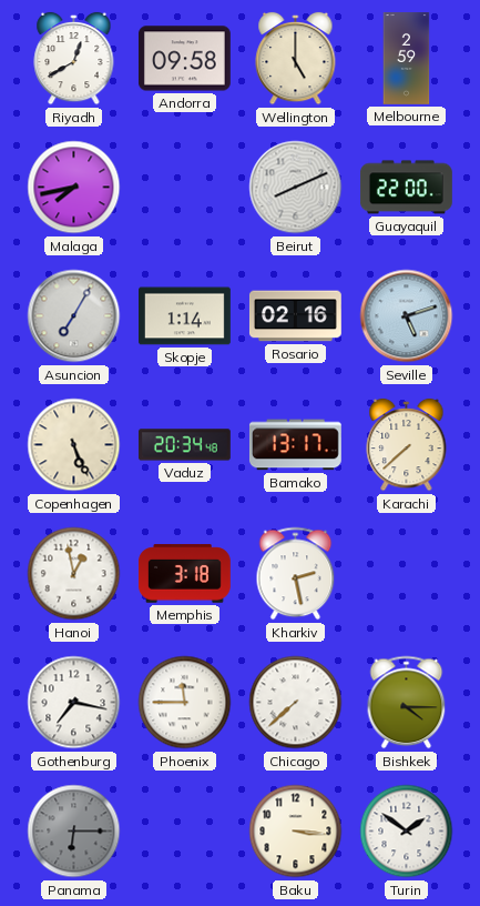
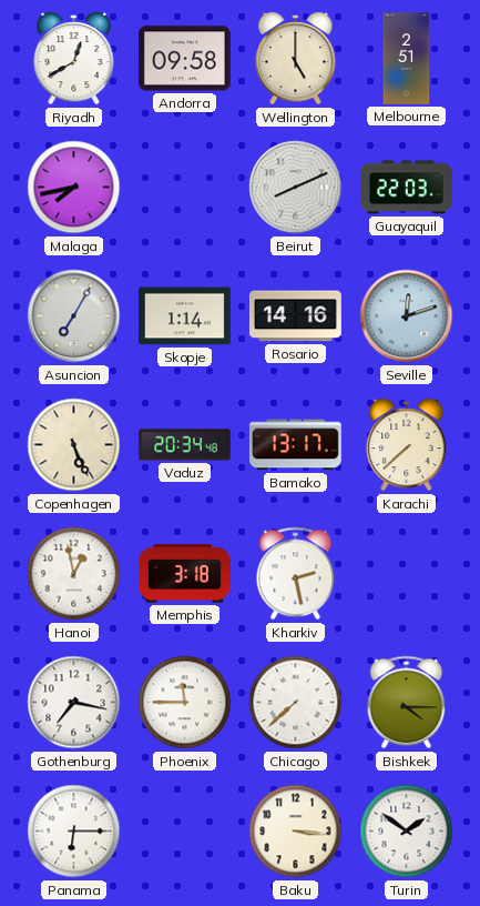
Melbourne: 2:59 -> 2:51 (407, 59)
Guayaquil: 22:00 -> 22:03 (406, 188)
Rosario: 02:16 -> 14:16 (296, 316)
Seville: 5:12 -> 12:12 (407, 316)
Panama dial: grey -> white (74, 832)
